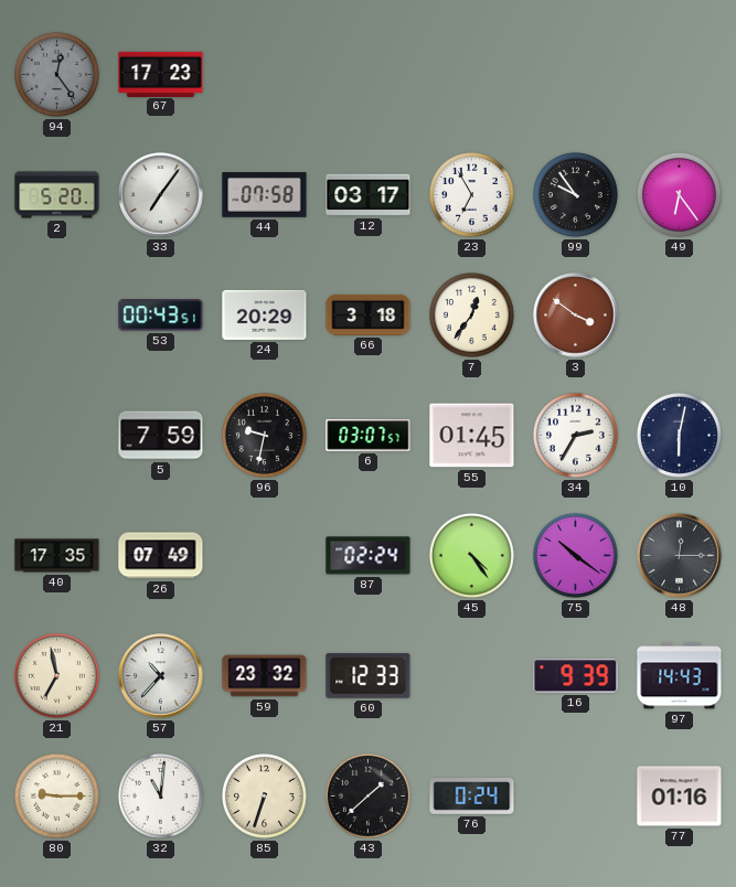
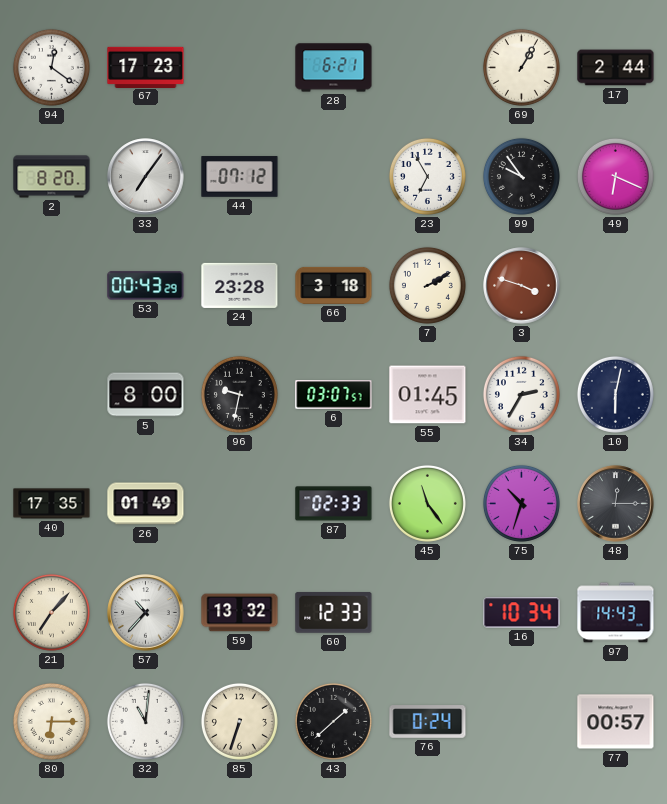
94: 12:24 -> 12:21 (51, 67)
94 dial: grey -> white (51, 67)
28: none -> 6:21 (334, 68)
69: none -> 1:05 (521, 67)
17: none -> 2:44 (616, 68)
2: 5:20 -> 8:20 (52, 177)
44: 07:58 -> 07:12 (240, 177)
12: 03:17 -> none (369, 195)
49: 6:24 -> 6:19 (615, 176)
53: 00:43:51 -> 00:43:29 (146, 286)
24: 20:29 -> 23:28 (240, 285)
7: 12:36 -> 2:10 (427, 285)
3: 3:51 -> 3:48 (522, 286)
5: 7:59 -> 8:00 (146, 395)
26: 07:49 -> 01:49 (146, 504)
87: 02:24 -> 02:33 (334, 504)
45: 4:24 -> 11:24 (427, 503)
75: 10:21 -> 10:33 (521, 503)
21: 6:58 -> 7:07 (51, 612)
59: 23:32 -> 13:32 (240, 613)
16: 9:39 -> 10:34 (522, 613)
80: 9:15 -> 6:15 (51, 721)
77: 01:16 -> 00:57 (616, 722)
